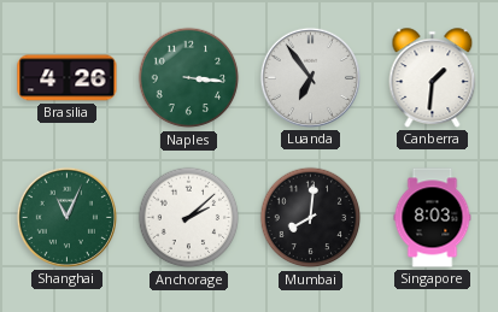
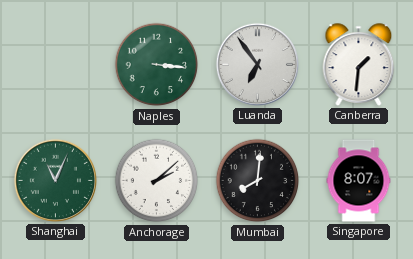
Brasilia: 4:26 -> none (68, 78)
Singapore: 8:03 -> 8:07 (359, 181)
